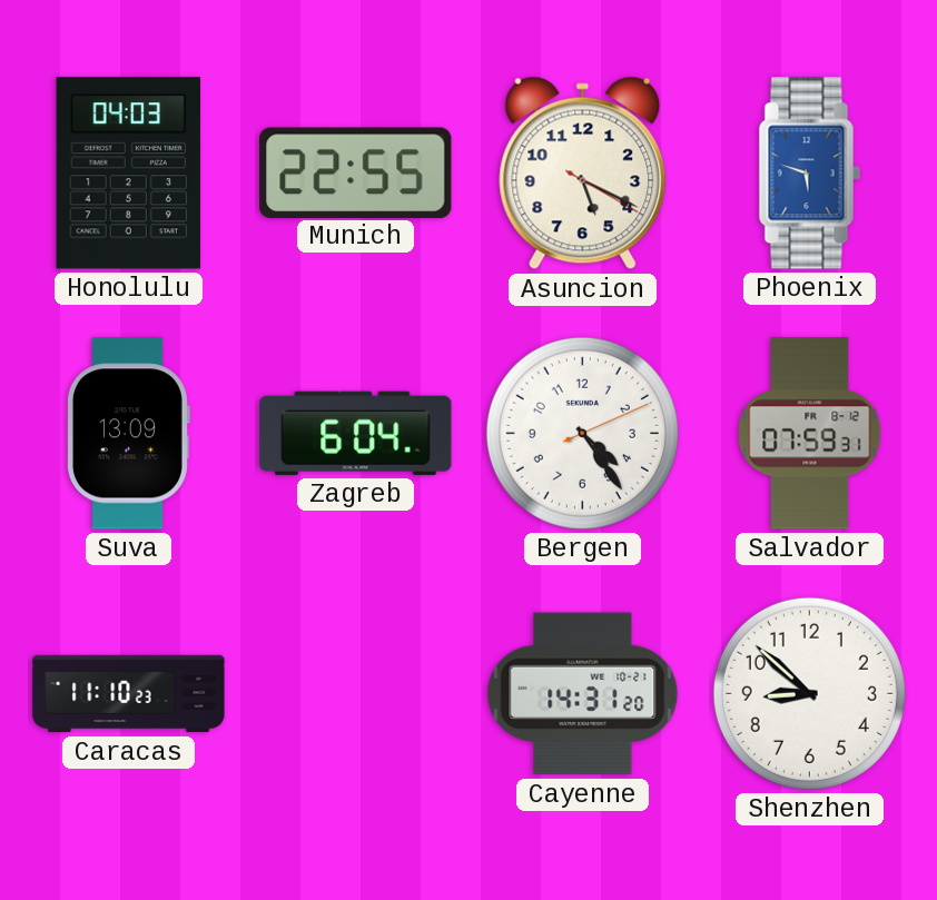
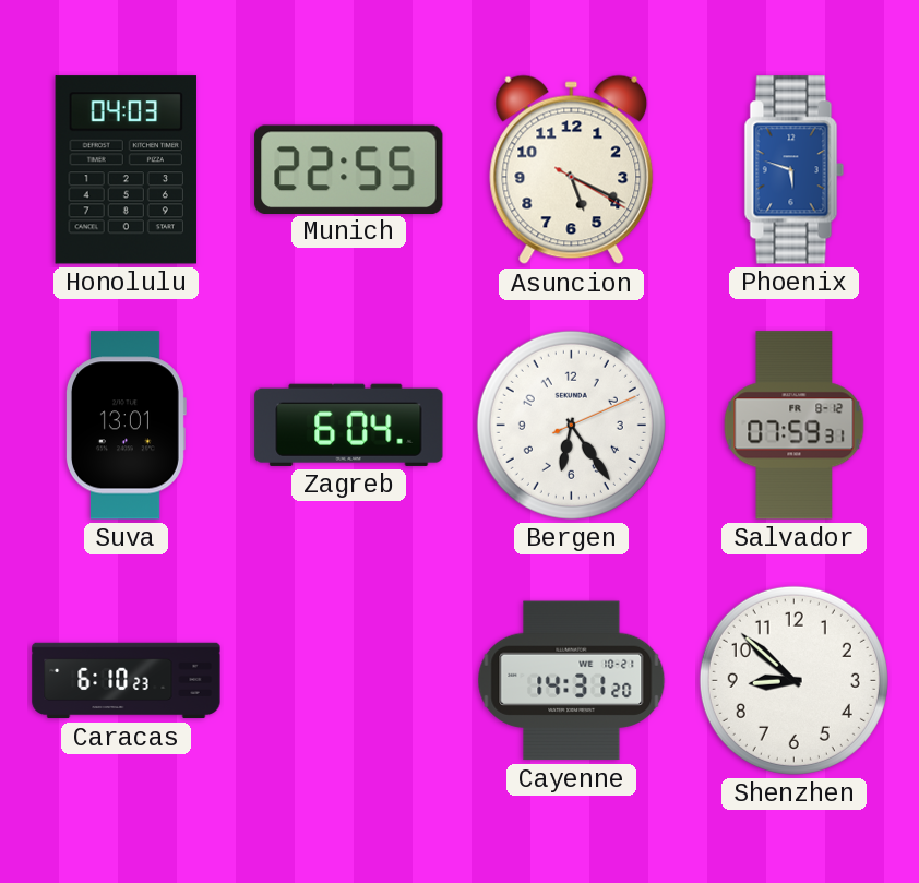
Suva: 13:09 -> 13:01 (127, 426)
Bergen: 4:24 -> 6:24 (571, 425)
Caracas: 11:10 -> 6:10 (127, 681)
